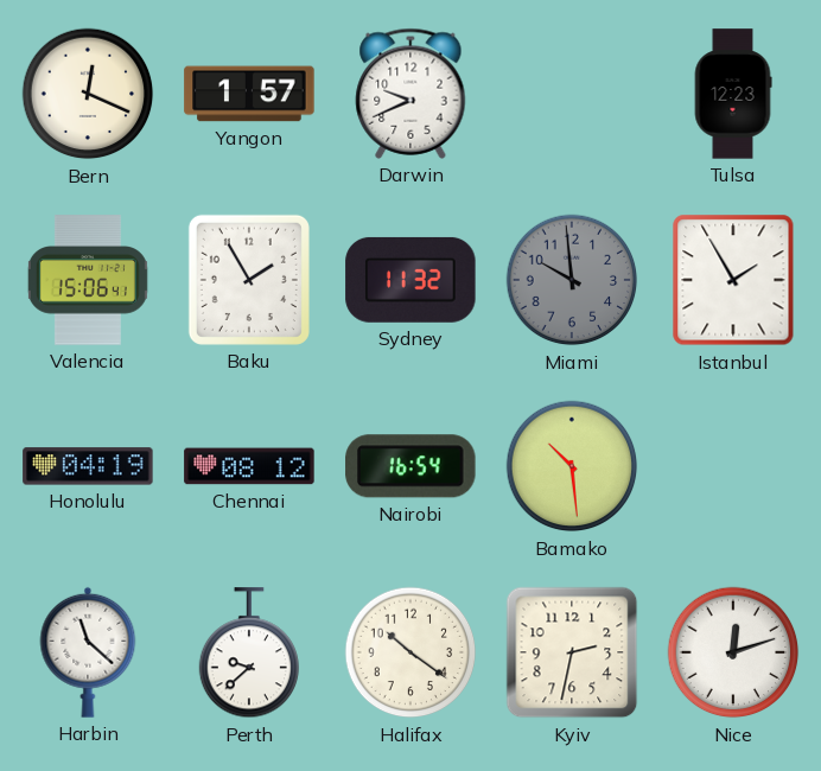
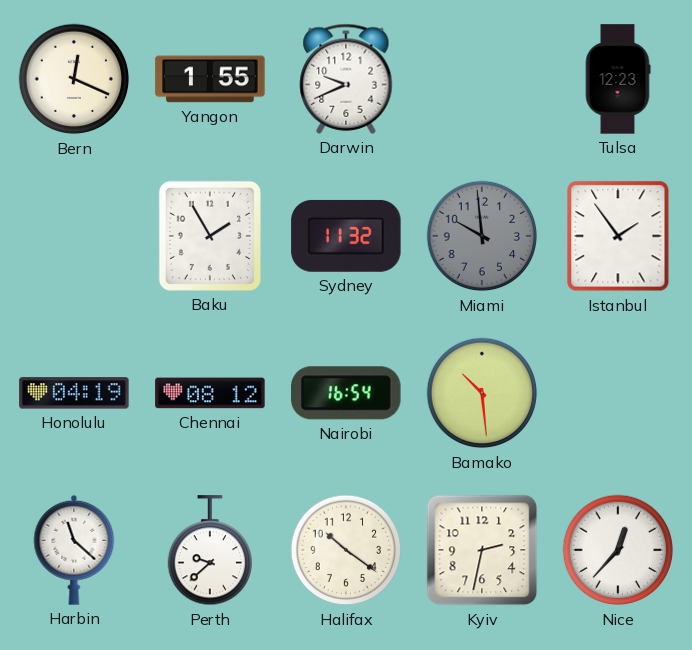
Yangon: 1:57 -> 1:55 (210, 79)
Valencia: 15:06 -> none (88, 280)
Istanbul: 1:55 -> 1:54 (618, 236)
Nice: 12:12 -> 12:37 (618, 550)
